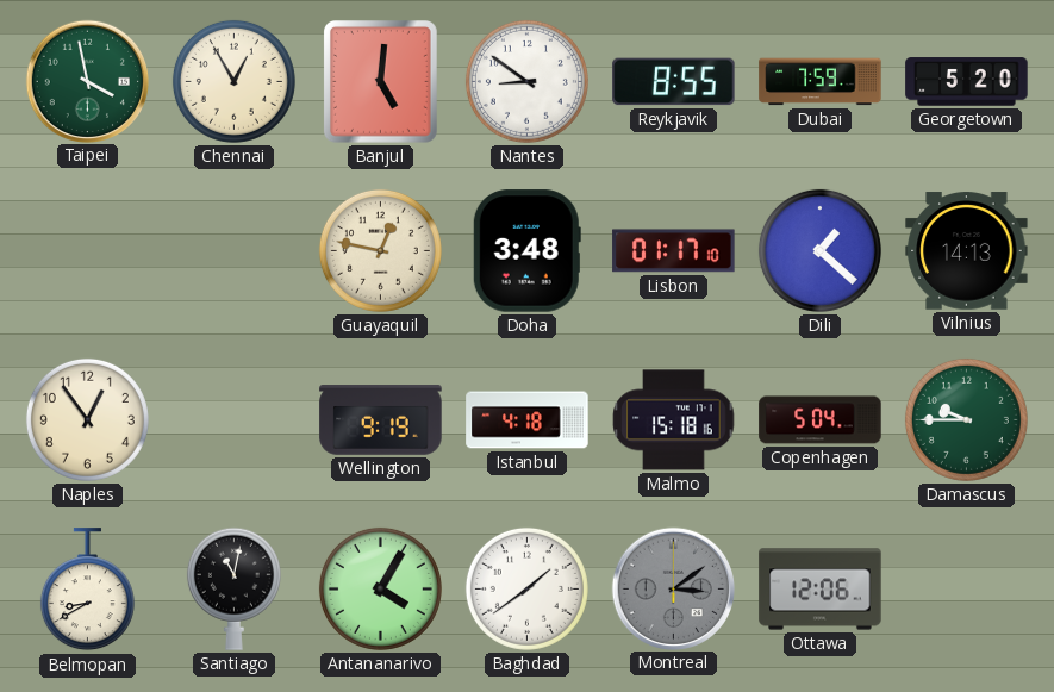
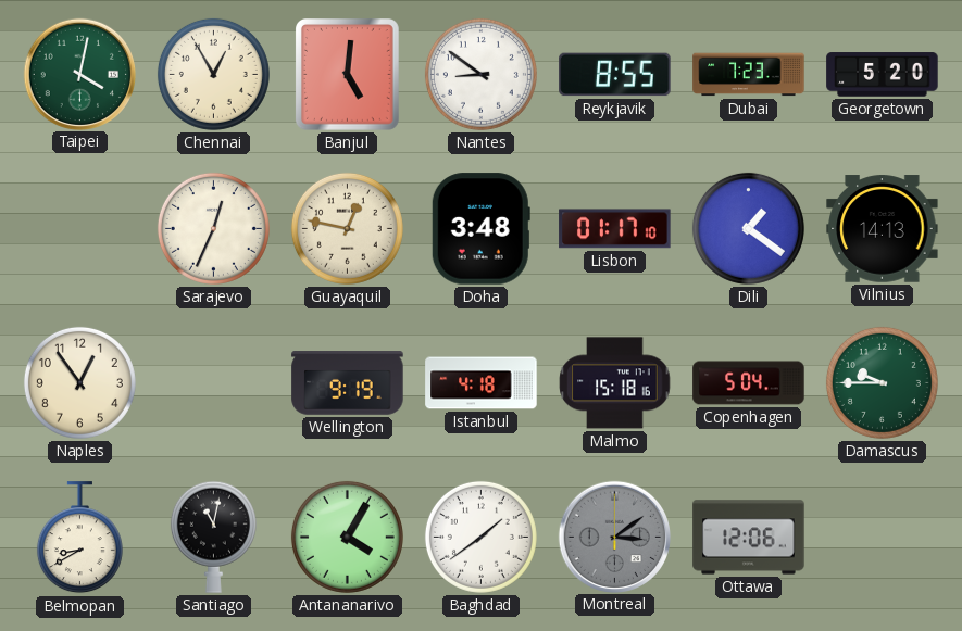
Taipei: 3:58 -> 4:02 (79, 74)
Dubai: 7:59 -> 7:23 (749, 75)
Sarajevo: none -> 12:34 (213, 228)
Dili: 1:22 -> 1:21 (748, 228)
